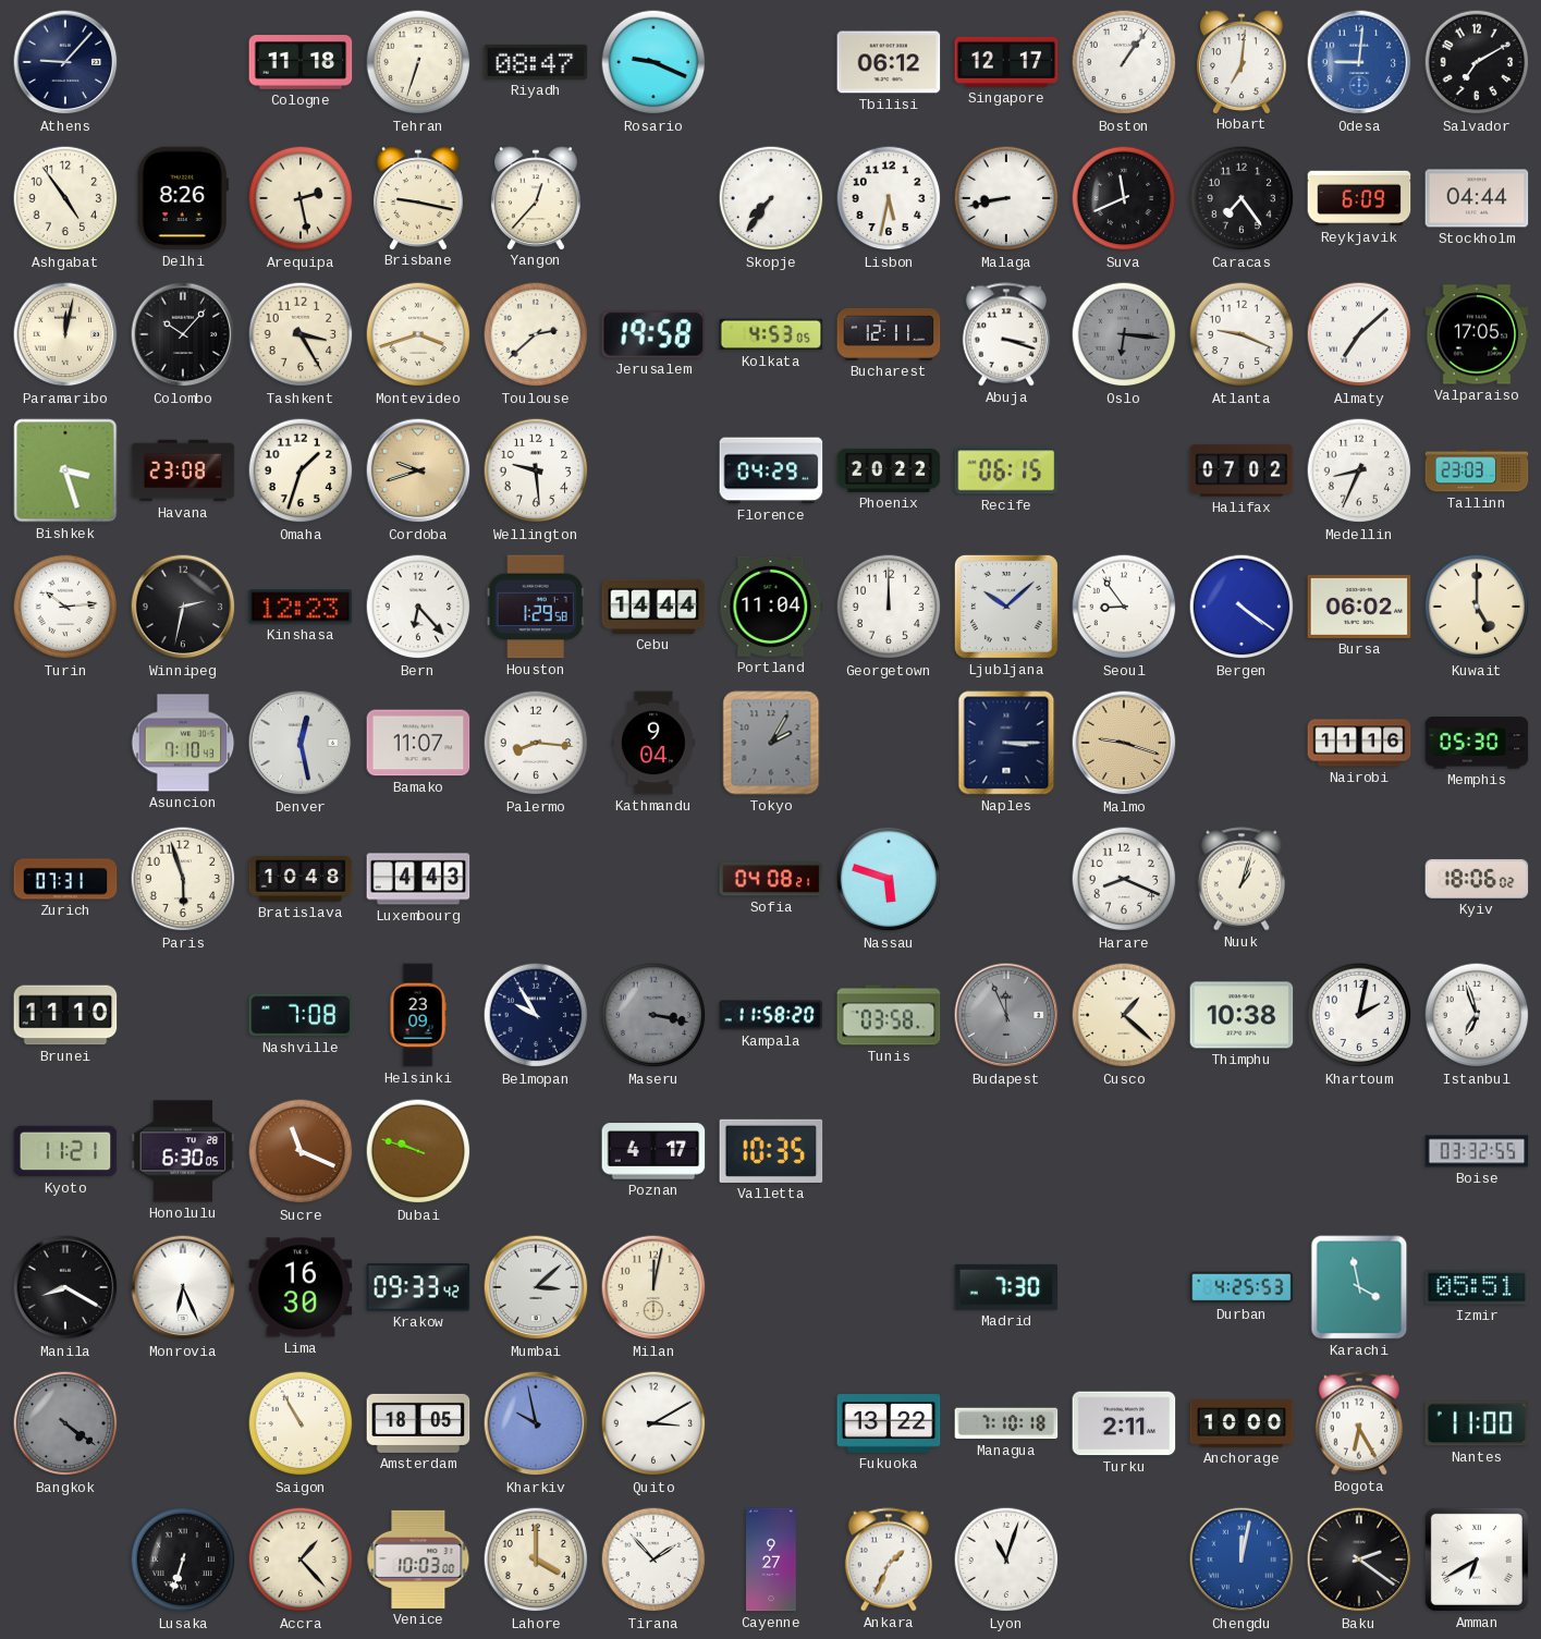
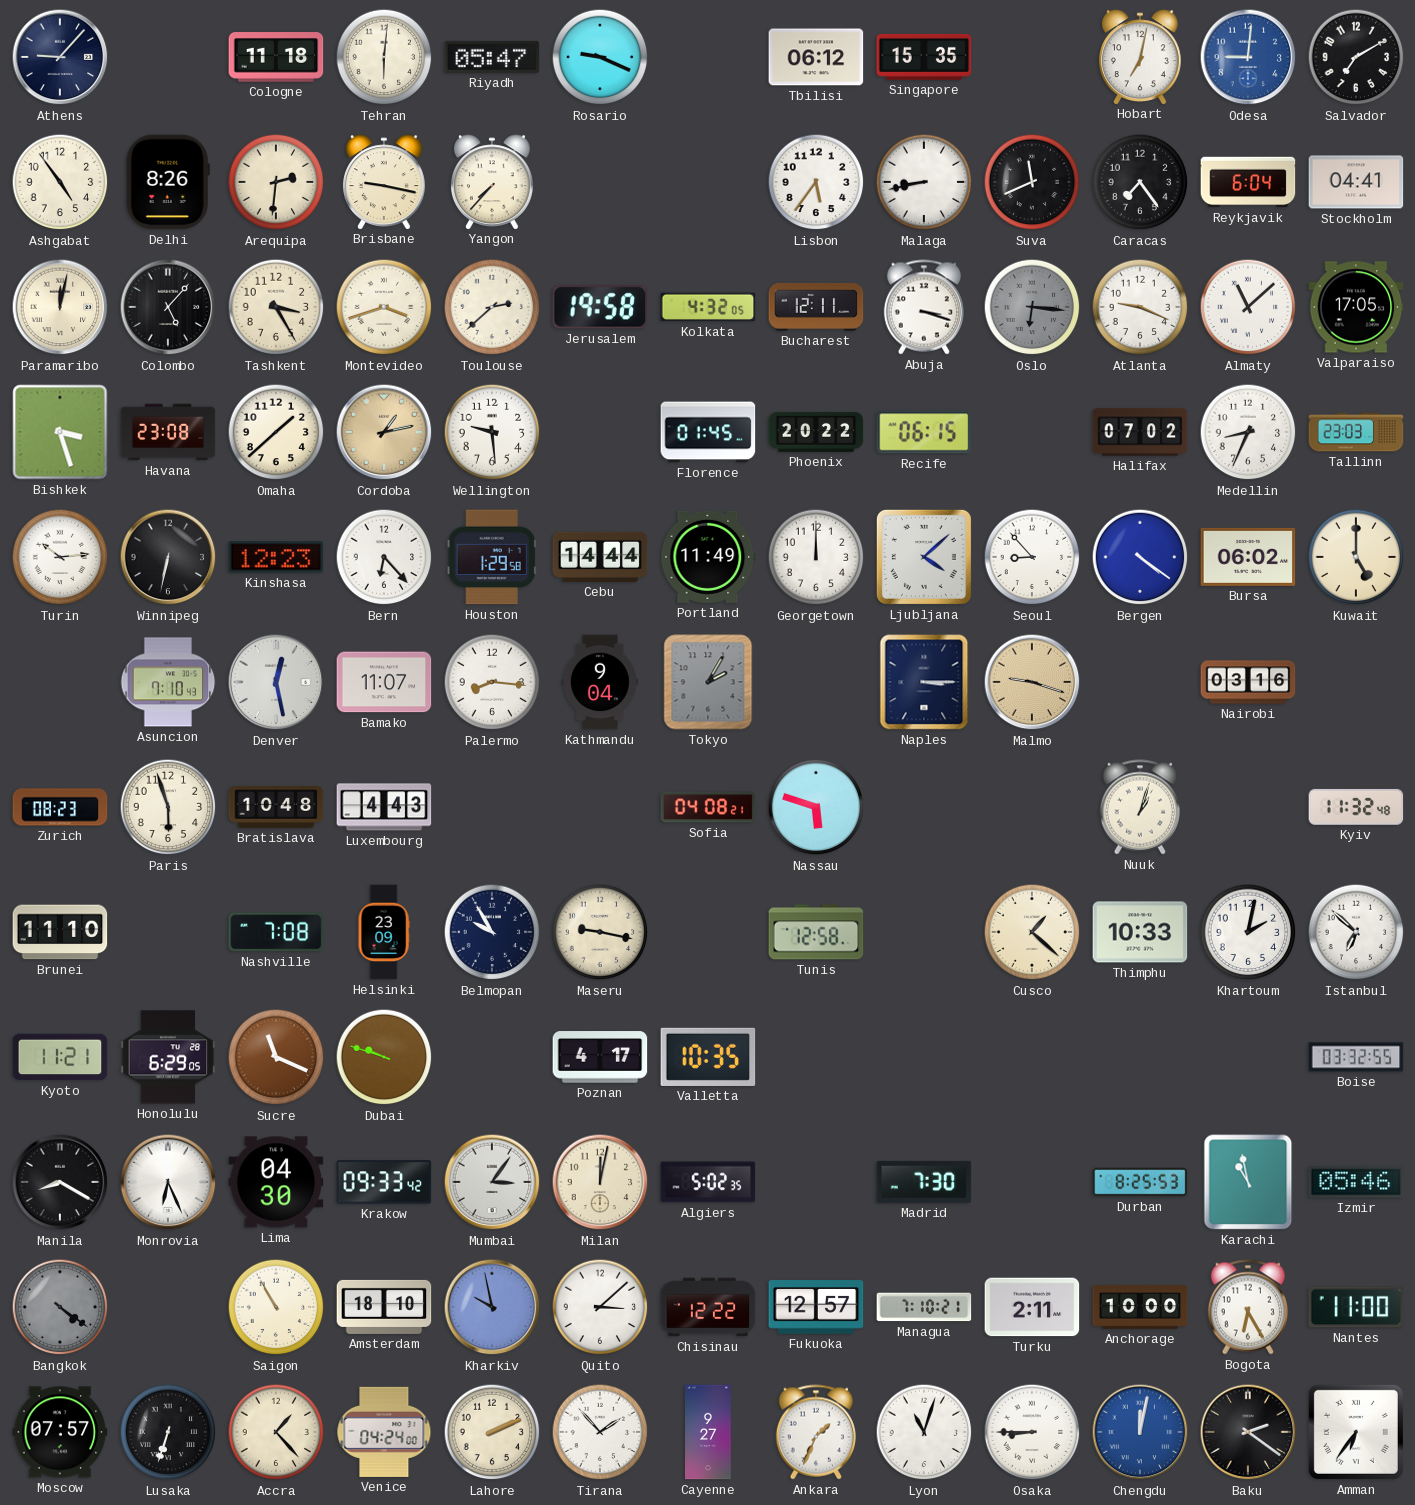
Tehran: 6:33 -> 6:01 (384, 57)
Riyadh: 08:47 -> 05:47 (492, 57)
Singapore: 12:17 -> 15:35 (924, 57)
Boston: 1:06 -> none (1124, 62)
Hobart: 7:01 -> 7:02 (1140, 57)
Arequipa: 2:28 -> 2:31 (276, 182)
Yangon: 12:37 -> 7:37 (492, 182)
Skopje: 7:36 -> none (771, 198)
Lisbon: 5:32 -> 5:36 (816, 182)
Reykjavik: 6:09 -> 6:04 (1248, 182)
Stockholm: 04:44 -> 04:41 (1356, 182)
Colombo: 10:07 -> 5:07 (168, 307)
Kolkata: 4:53 -> 4:32 (708, 307)
Almaty: 7:08 -> 11:08 (1248, 307)
Omaha: 1:33 -> 1:38 (276, 432)
Cordoba: 9:42 -> 1:13 (384, 432)
Florence: 04:29 -> 01:45 (708, 432)
Winnipeg: 2:32 -> 6:32 (168, 557)
Portland: 11:04 -> 11:49 (708, 557)
Ljubljana: 10:08 -> 4:08 (924, 557)
Seoul: 8:54 -> 8:53 (1032, 557)
Nairobi: 11:16 -> 03:16 (1248, 682)
Memphis: 05:30 -> none (1477, 744)
Zurich: 07:31 -> 08:23 (60, 807)
Harare: 8:19 -> none (1124, 879)
Kyiv: 18:06 -> 11:32 (1356, 807)
Maseru: 3:17 -> 9:17 (600, 932)
Maseru dial: grey -> cream (600, 932)
Kampala: 11:58 -> none (771, 1015)
Tunis: 03:58 -> 12:58 (816, 932)
Budapest: 11:56 -> none (1006, 1015)
Thimphu: 10:38 -> 10:33 (1140, 932)
Istanbul: 6:57 -> 6:52 (1356, 932)
Honolulu: 6:30 -> 6:29 (168, 1057)
Lima: 16:30 -> 04:30 (276, 1182)
Mumbai: 3:08 -> 3:06 (492, 1182)
Algiers: none -> 5:02 (708, 1182)
Durban: 4:25 -> 8:25 (1140, 1182)
Karachi: 3:58 -> 10:58 (1248, 1182)
Izmir: 05:51 -> 05:46 (1356, 1182)
Amsterdam: 18:05 -> 18:10 (384, 1307)
Quito: 3:10 -> 3:08 (600, 1307)
Chisinau: none -> 12:22 (708, 1307)
Fukuoka: 13:22 -> 12:57 (816, 1307)
Managua: 7:10:18 -> 7:10:21 (924, 1307)
Moscow: none -> 07:57 (60, 1432)
Venice: 10:03 -> 04:24 (384, 1432)
Lahore: 4:00 -> 2:11 (492, 1432)
Osaka: none -> 8:45 (1032, 1432)
Amman: 6:40 -> 6:36 (1356, 1432)
